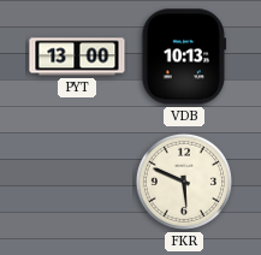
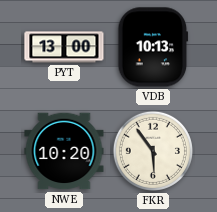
NWE: none -> 10:20 (64, 151)
FKR: 5:49 -> 5:54 (153, 151)
